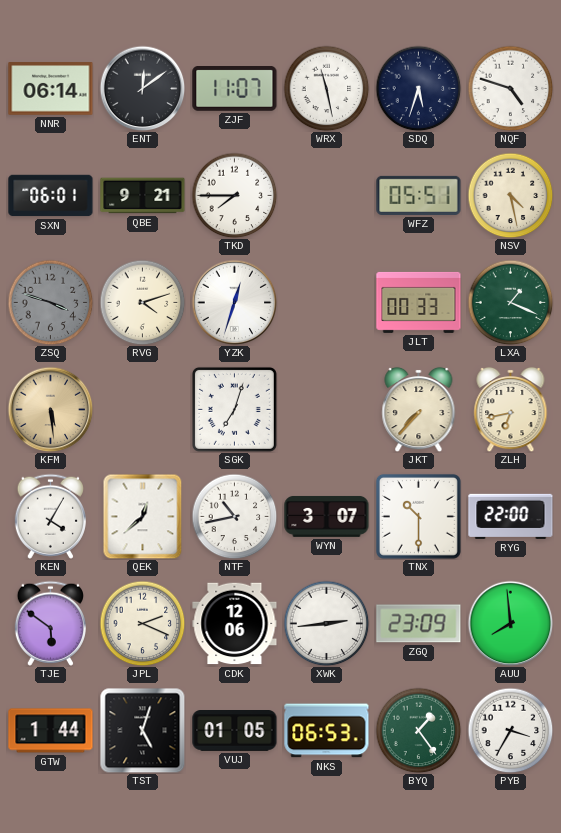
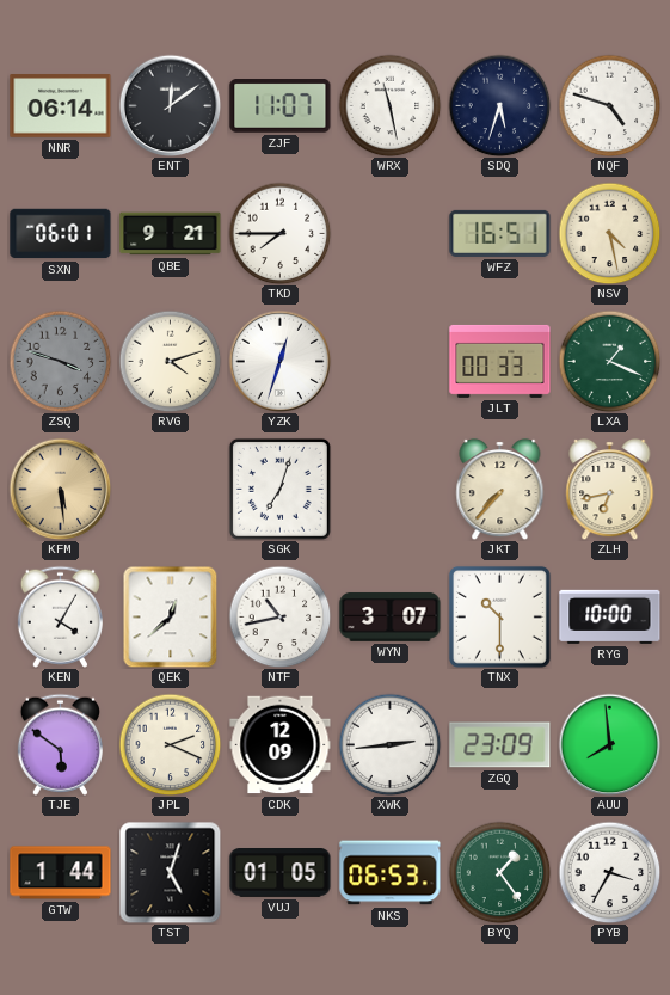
WFZ: 05:51 -> 16:51 (500, 233)
RYG: 22:00 -> 10:00 (610, 616)
CDK: 12:06 -> 12:09 (281, 745)
